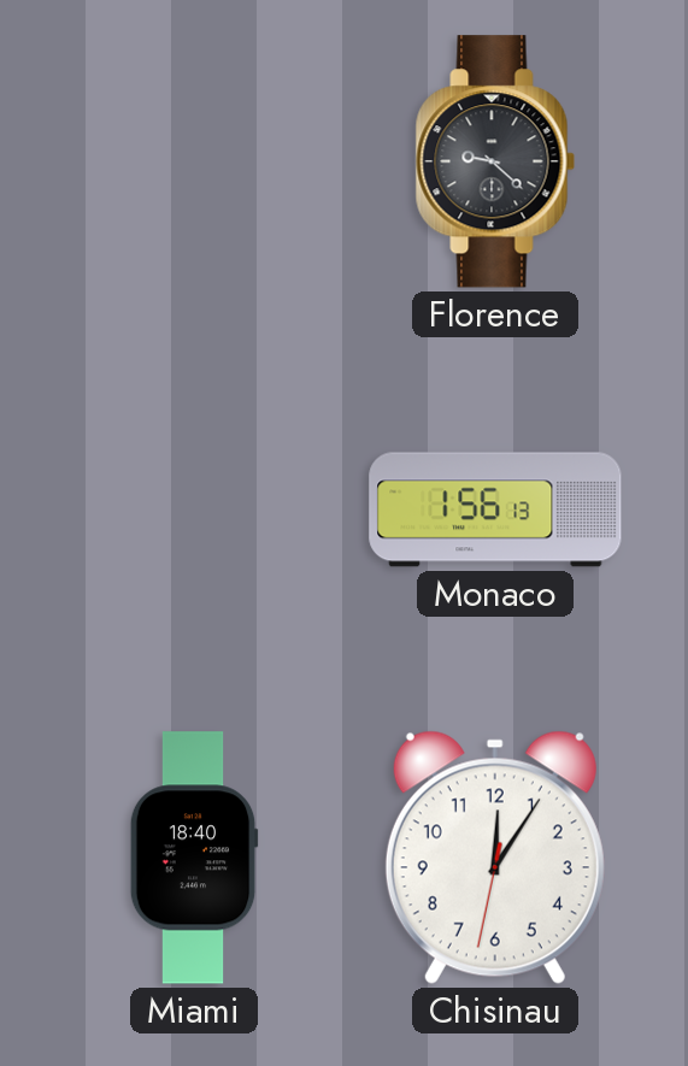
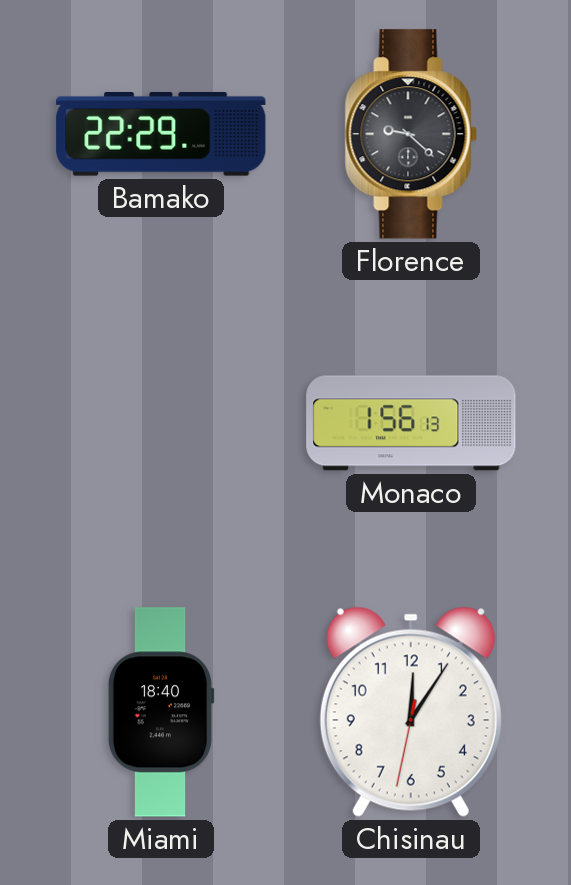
Bamako: none -> 22:29 (161, 134)
